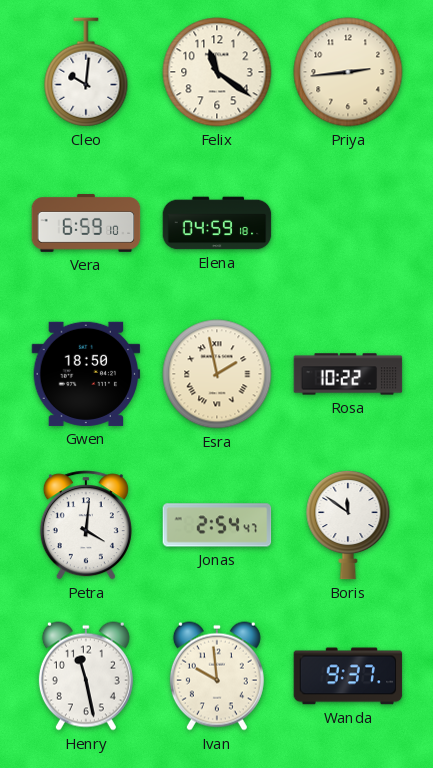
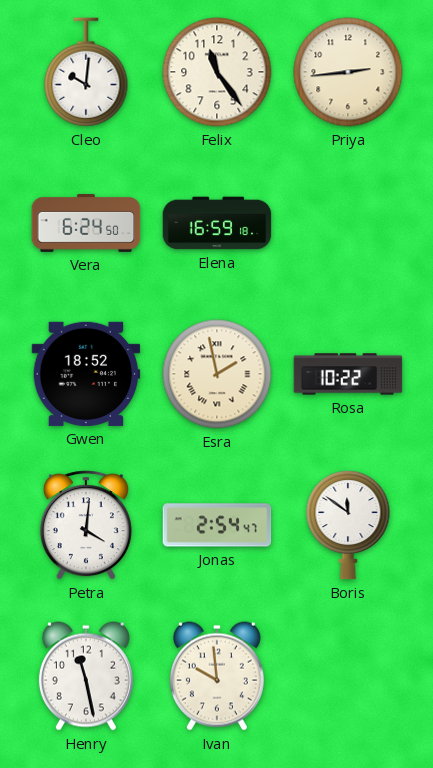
Felix: 11:21 -> 11:24 (217, 72)
Vera: 6:59 -> 6:24 (86, 224)
Elena: 04:59 -> 16:59 (217, 223)
Gwen: 18:50 -> 18:52 (86, 374)
Wanda: 9:37 -> none (348, 676)
